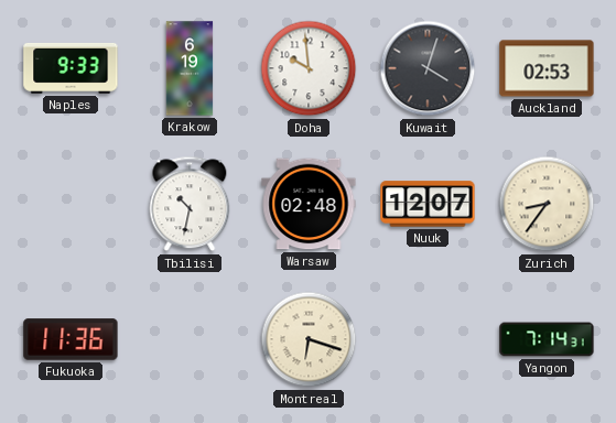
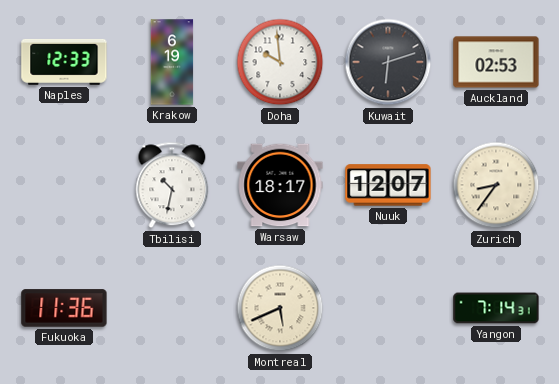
Naples: 9:33 -> 12:33 (64, 62)
Kuwait: 4:03 -> 6:12 (388, 62)
Warsaw: 02:48 -> 18:17 (280, 185)
Montreal: 6:18 -> 5:41 (280, 308)
